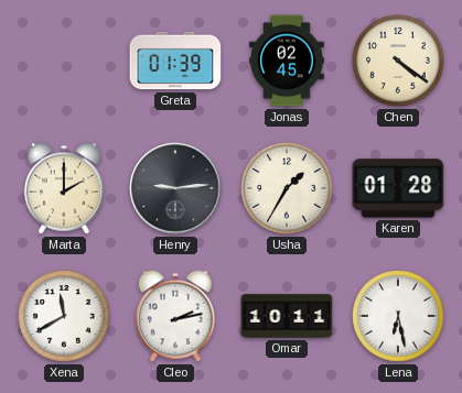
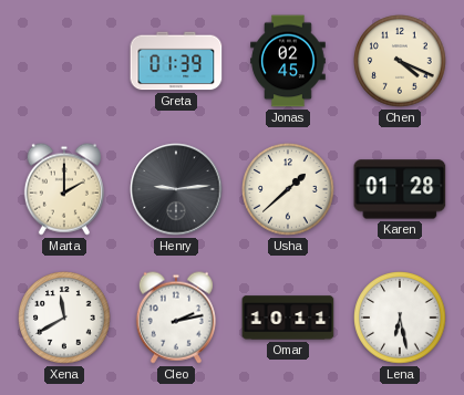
Chen: 4:21 -> 4:19 (400, 61)
Usha: 1:35 -> 1:38 (288, 189)
